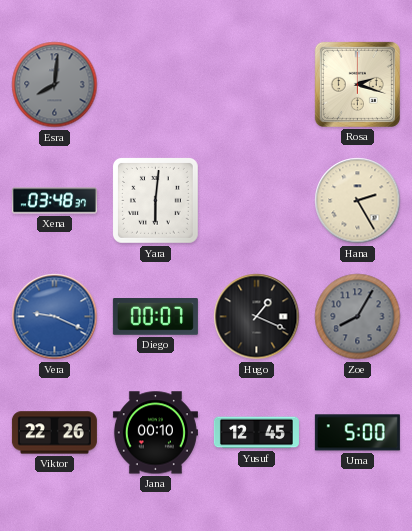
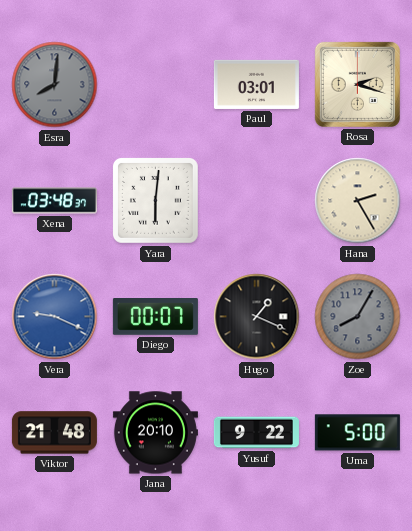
Paul: none -> 03:01 (256, 84)
Viktor: 22:26 -> 21:48 (54, 433)
Jana: 00:10 -> 20:10 (155, 433)
Yusuf: 12:45 -> 9:22 (256, 433)
